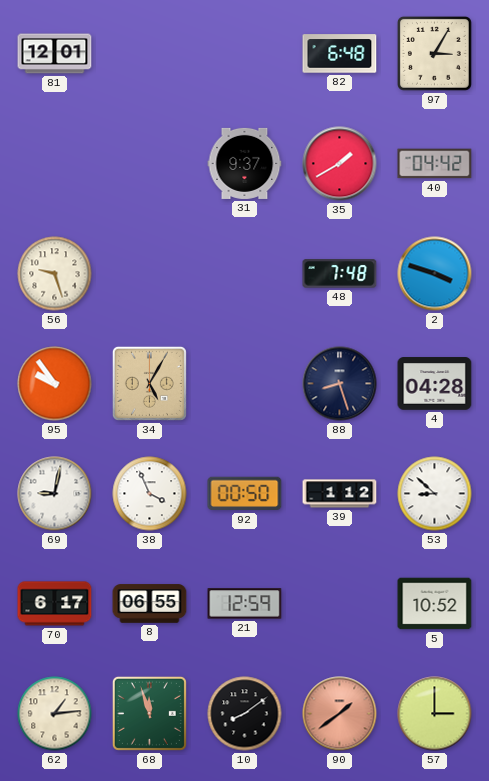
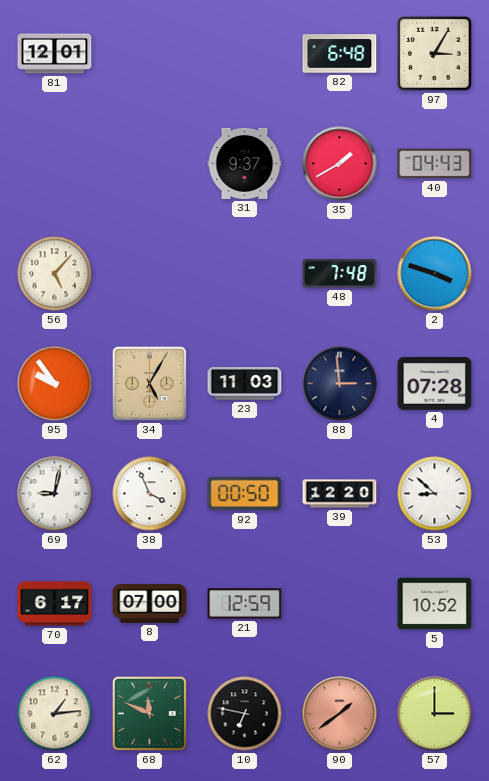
40: 04:42 -> 04:43 (435, 164)
56: 9:27 -> 5:07 (55, 274)
23: none -> 11:03 (245, 384)
88: 8:27 -> 2:59 (340, 384)
4: 04:28 -> 07:28 (435, 384)
39: 1:12 -> 12:20 (340, 494)
8: 06:55 -> 07:00 (150, 604)
68: 11:57 -> 11:49 (149, 713)
10: 8:09 -> 6:47 (245, 714)
